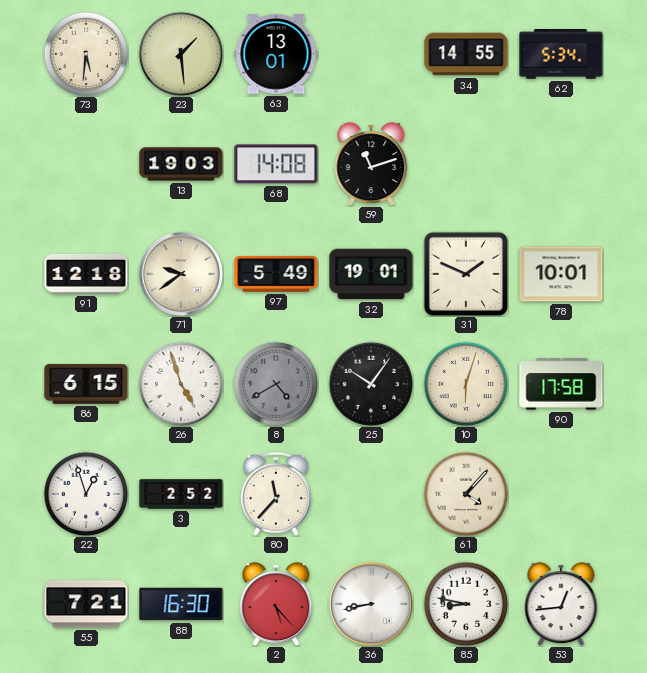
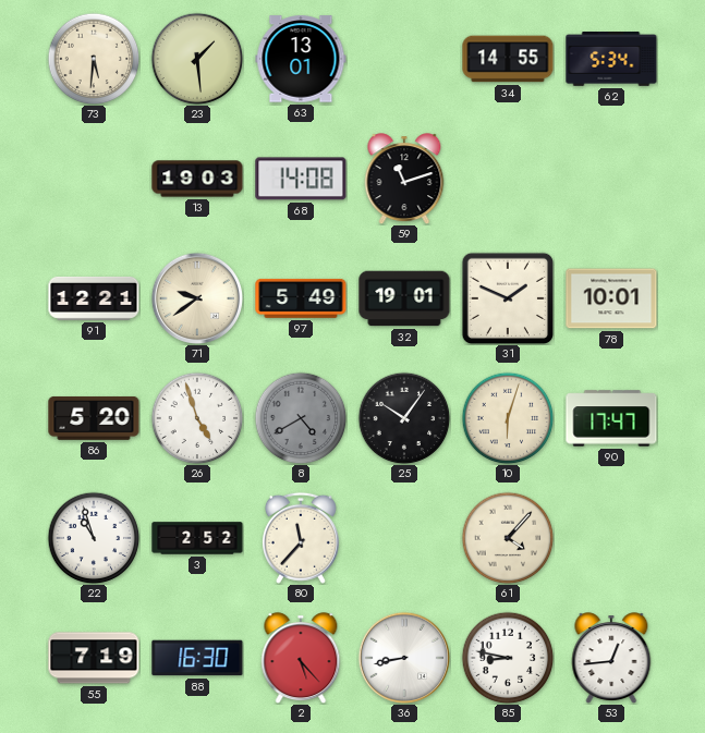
91: 12:18 -> 12:21 (94, 298)
86: 6:15 -> 5:20 (94, 418)
90: 17:58 -> 17:47 (611, 418)
22: 12:57 -> 10:57 (94, 538)
55: 7:21 -> 7:19 (94, 658)
